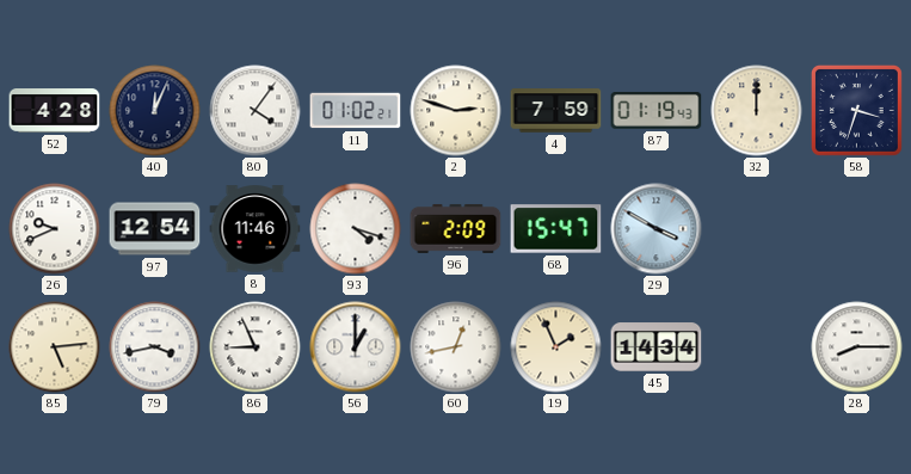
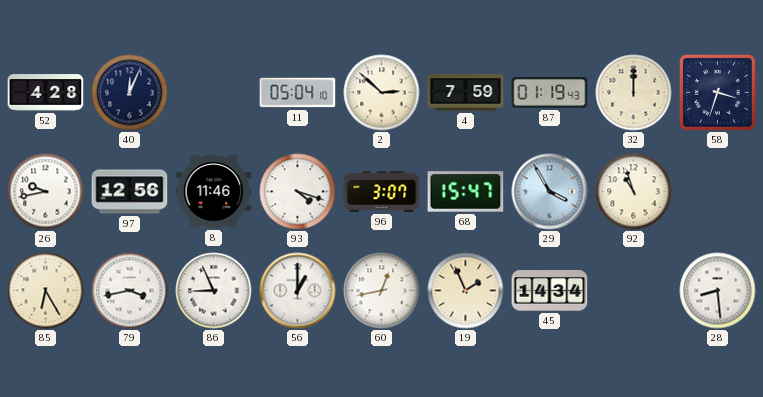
80: 4:06 -> none (256, 111)
11: 01:02 -> 05:04 (298, 93)
2: 2:48 -> 2:52 (382, 93)
26: 9:41 -> 9:43 (46, 192)
97: 12:54 -> 12:56 (130, 192)
96: 2:09 -> 3:07 (382, 191)
29: 3:50 -> 3:55 (550, 192)
92: none -> 10:57 (634, 192)
85: 5:14 -> 6:25 (46, 291)
28: 8:15 -> 8:29 (718, 291)
